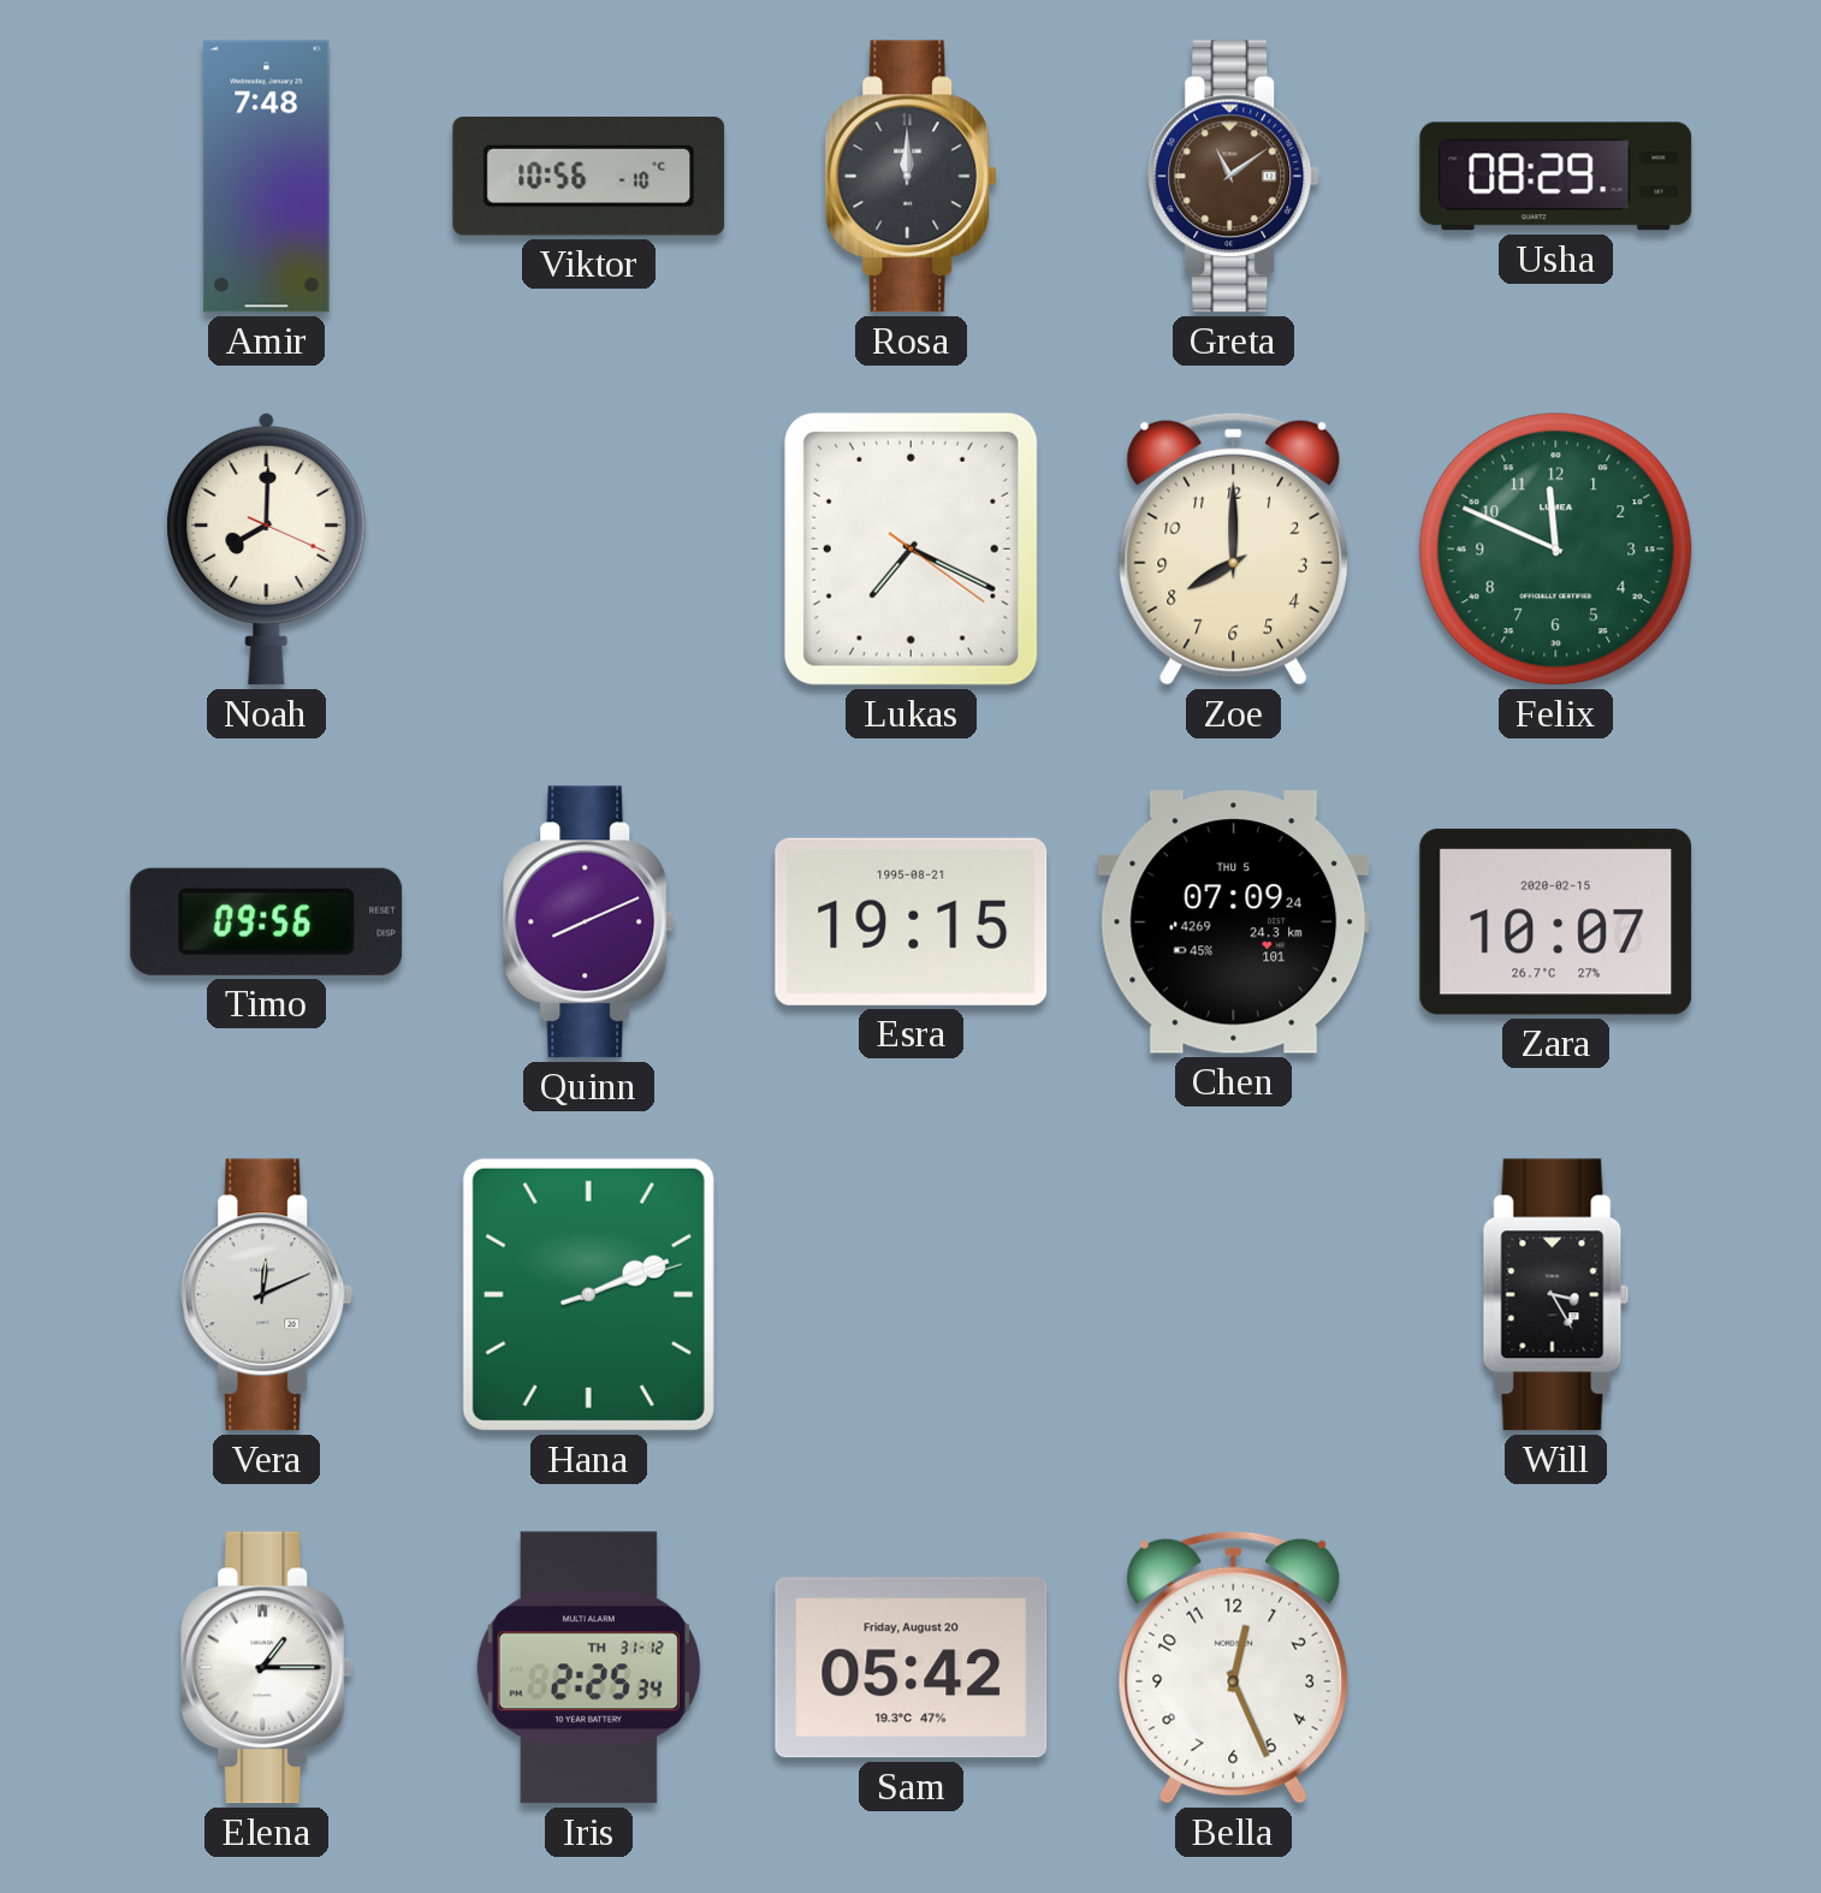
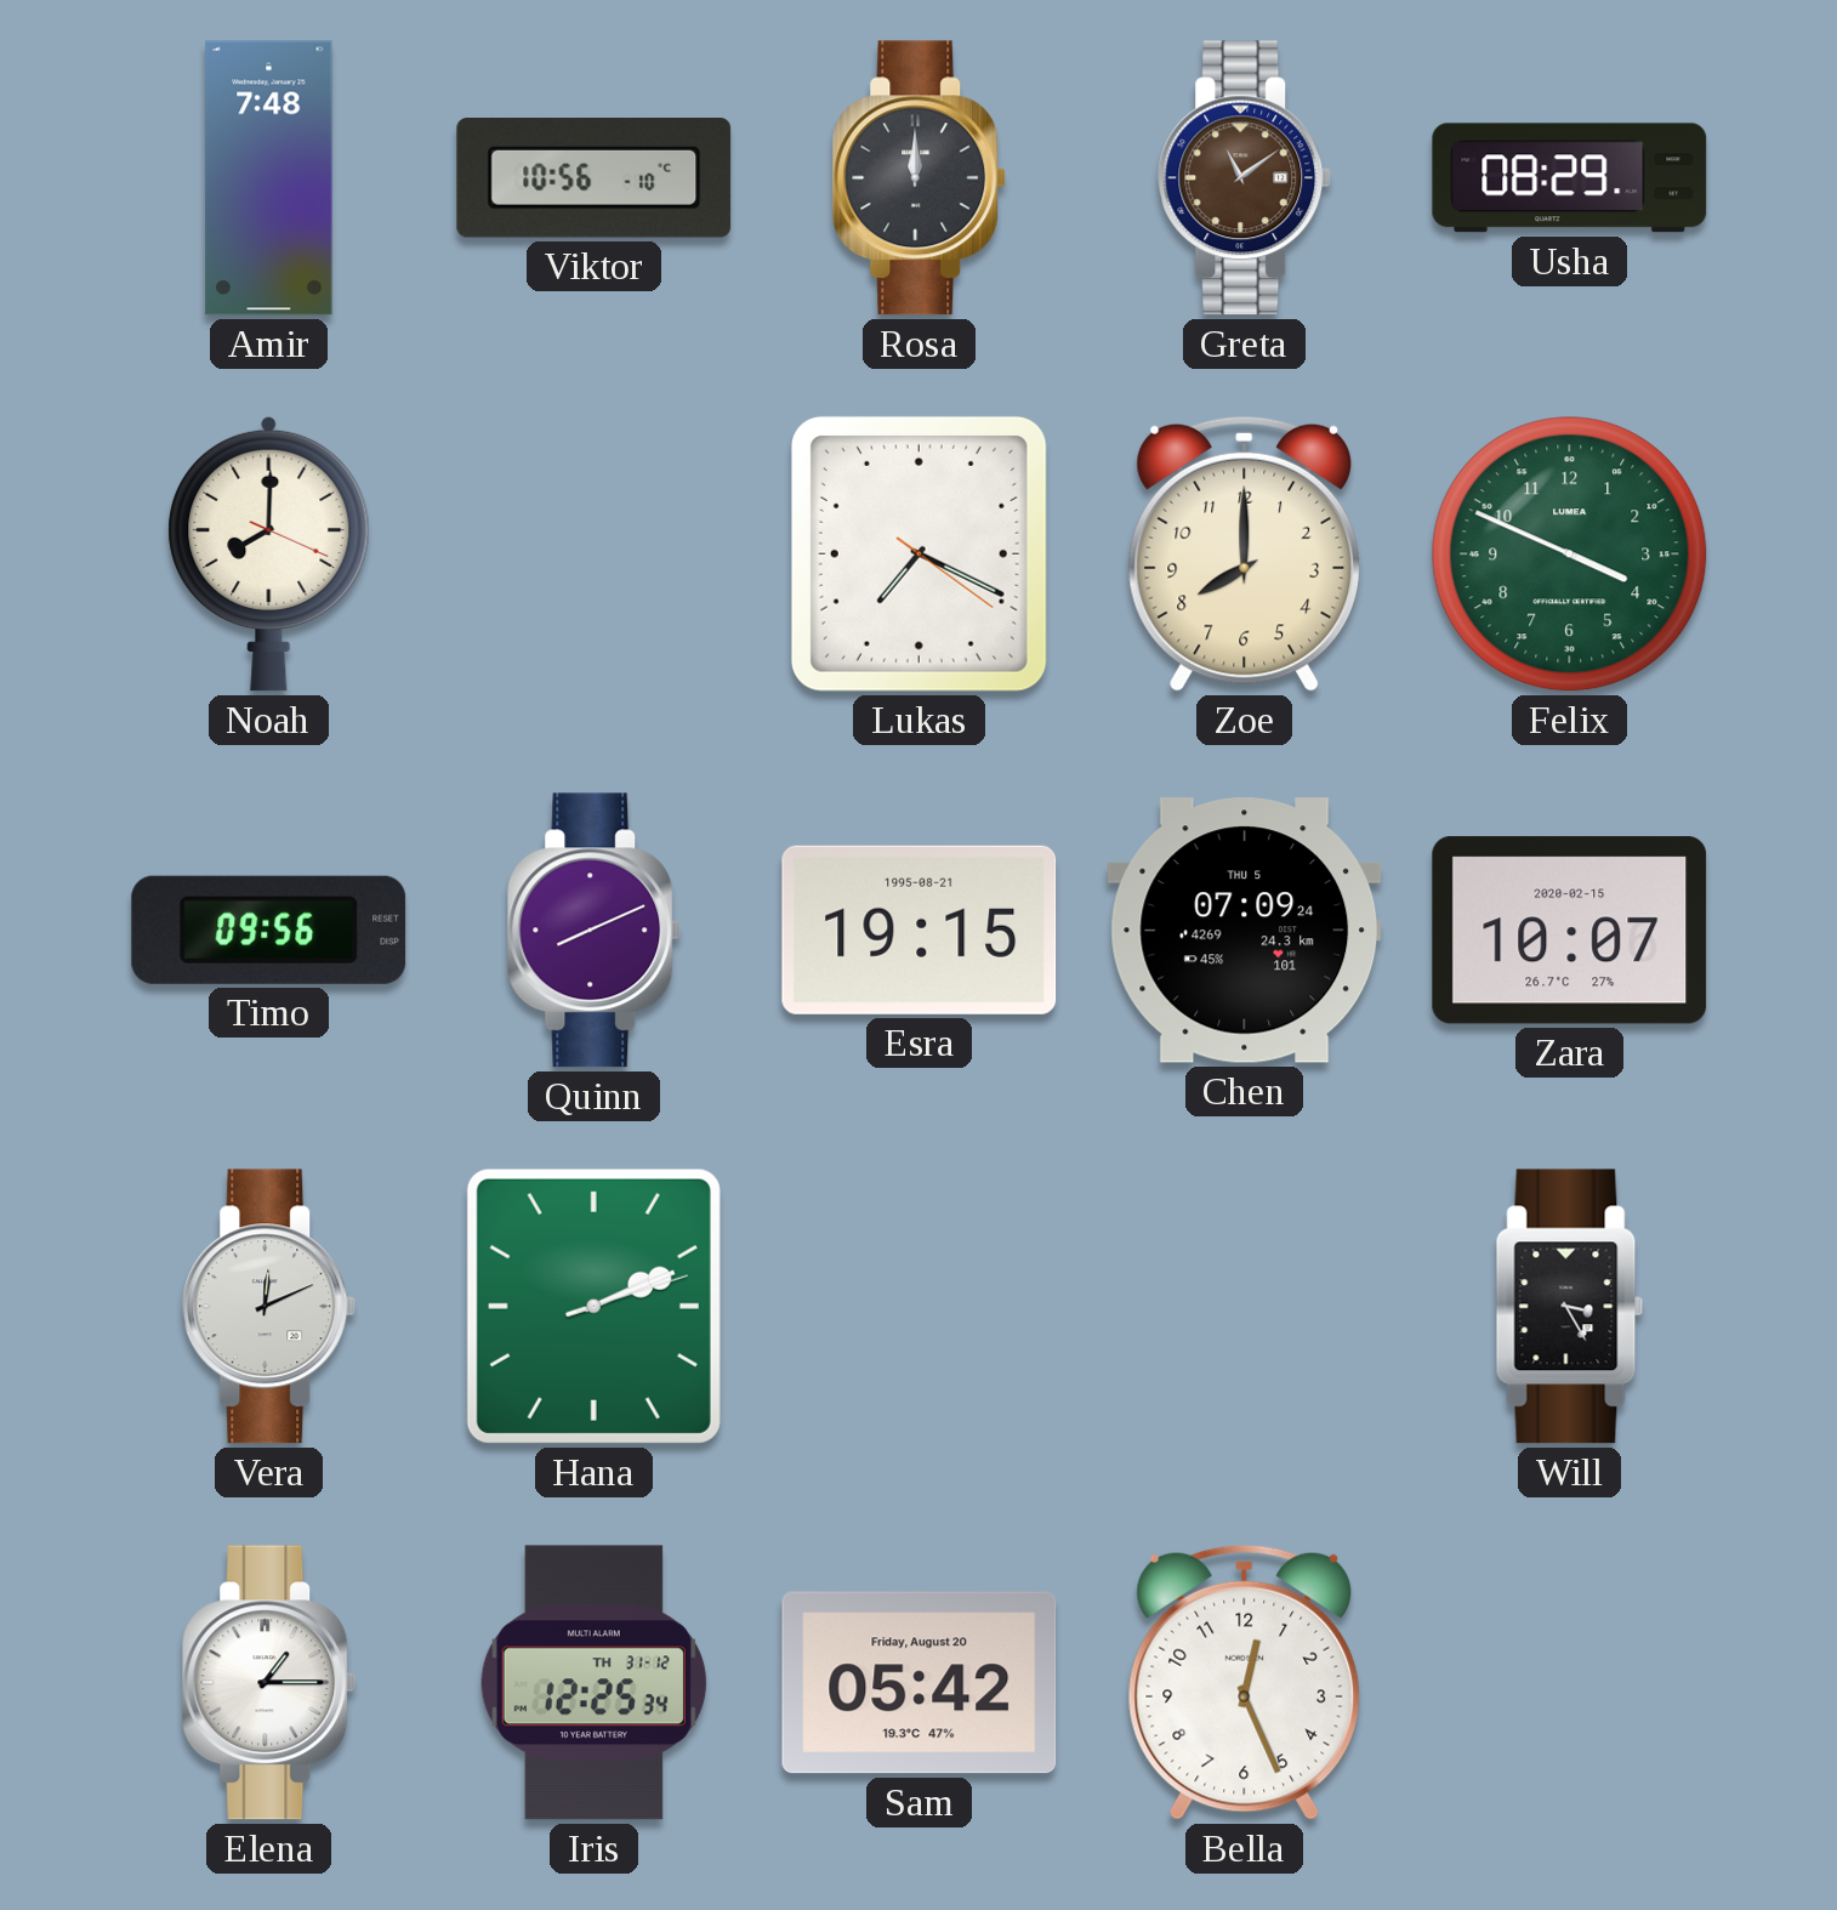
Felix: 11:49 -> 3:49 (1570, 555)
Iris: 2:25 -> 12:25 (593, 1683)
